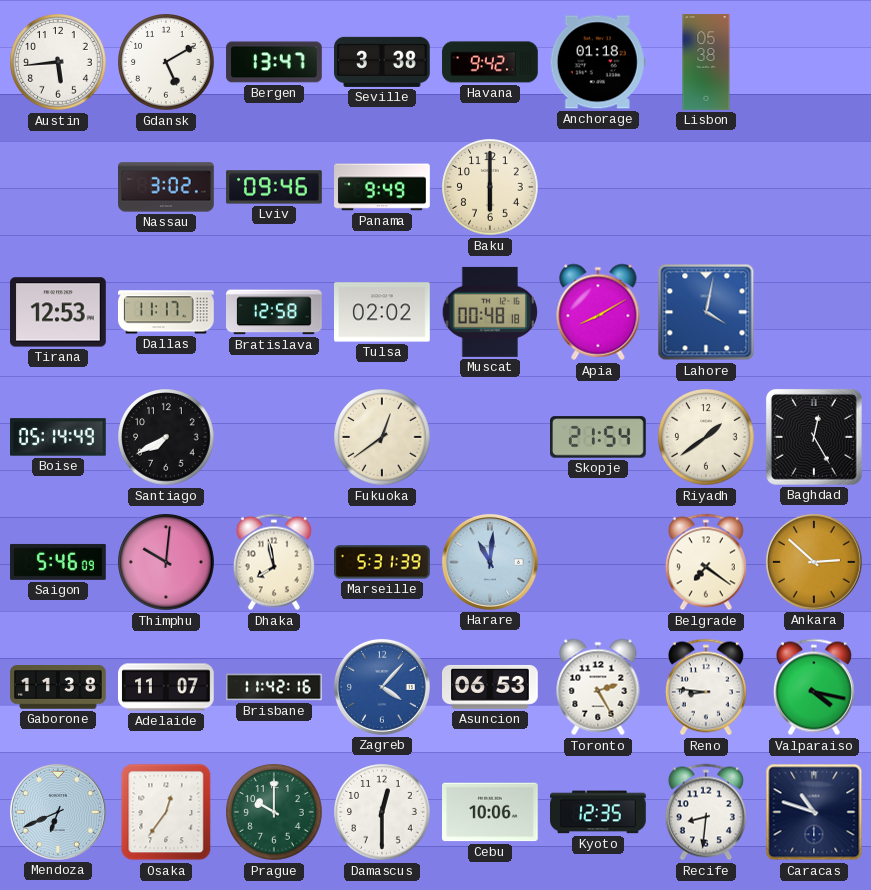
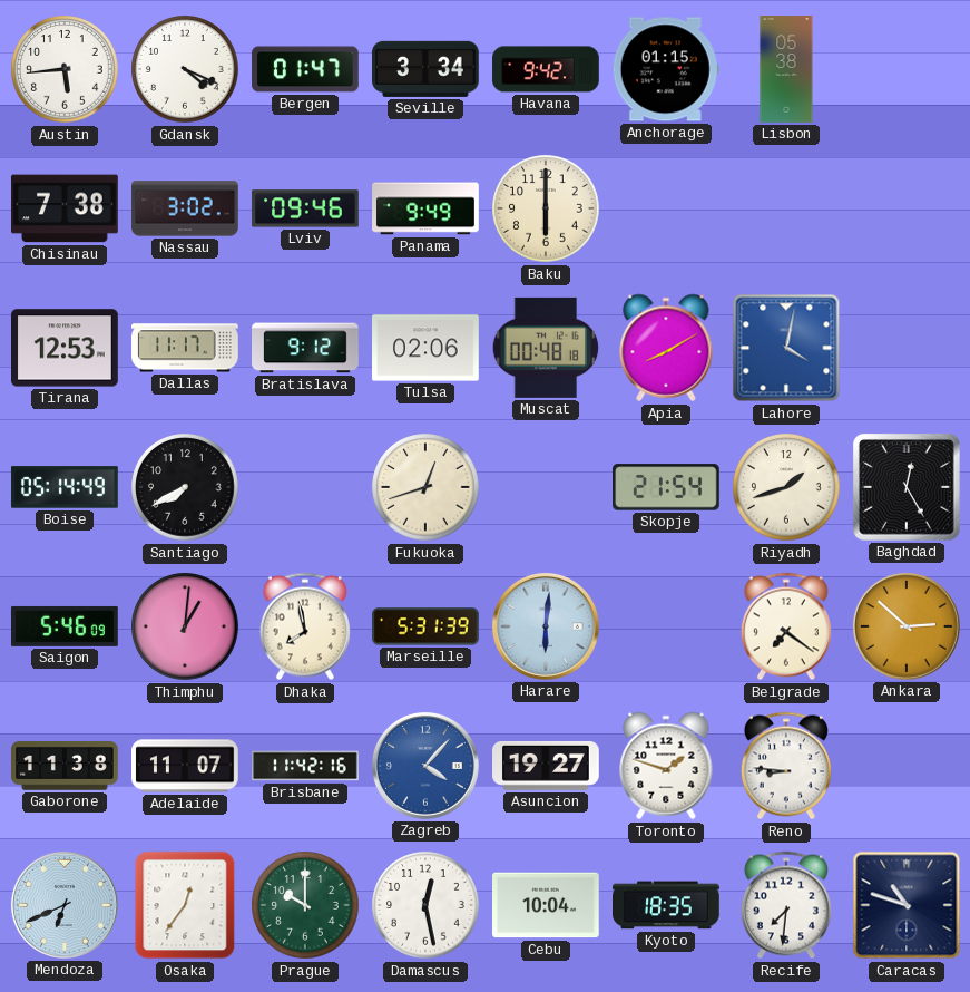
Gdansk: 5:10 -> 4:19 (185, 69)
Bergen: 13:47 -> 01:47 (305, 69)
Seville: 3:38 -> 3:34 (427, 69)
Anchorage: 01:18 -> 01:15 (666, 69)
Chisinau: none -> 7:38 (66, 208)
Bratislava: 12:58 -> 9:12 (306, 348)
Tulsa: 02:02 -> 02:06 (427, 348)
Fukuoka: 12:39 -> 12:42 (425, 487)
Riyadh: 1:39 -> 1:42 (786, 487)
Thimphu: 10:01 -> 1:01 (185, 626)
Harare: 11:01 -> 6:01 (546, 626)
Asuncion: 06:53 -> 19:27 (547, 766)
Toronto: 2:25 -> 1:48 (666, 766)
Valparaiso: 4:17 -> none (814, 687)
Damascus: 12:30 -> 12:28 (425, 905)
Cebu: 10:06 -> 10:04 (547, 905)
Kyoto: 12:35 -> 18:35 (666, 905)
Recife: 8:31 -> 7:31 (786, 905)
